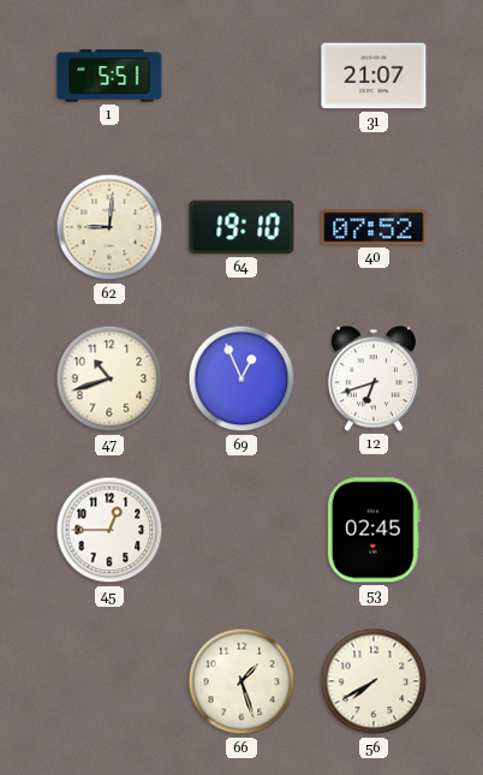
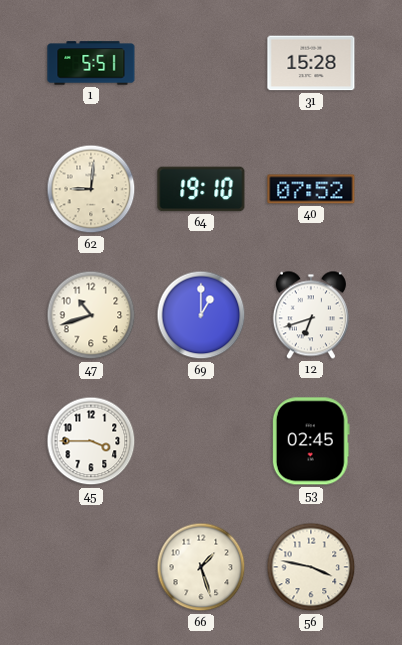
31: 21:07 -> 15:28 (311, 63)
69: 12:56 -> 1:00 (201, 315)
45: 12:45 -> 3:45 (91, 441)
56: 7:40 -> 3:47 (311, 567)
